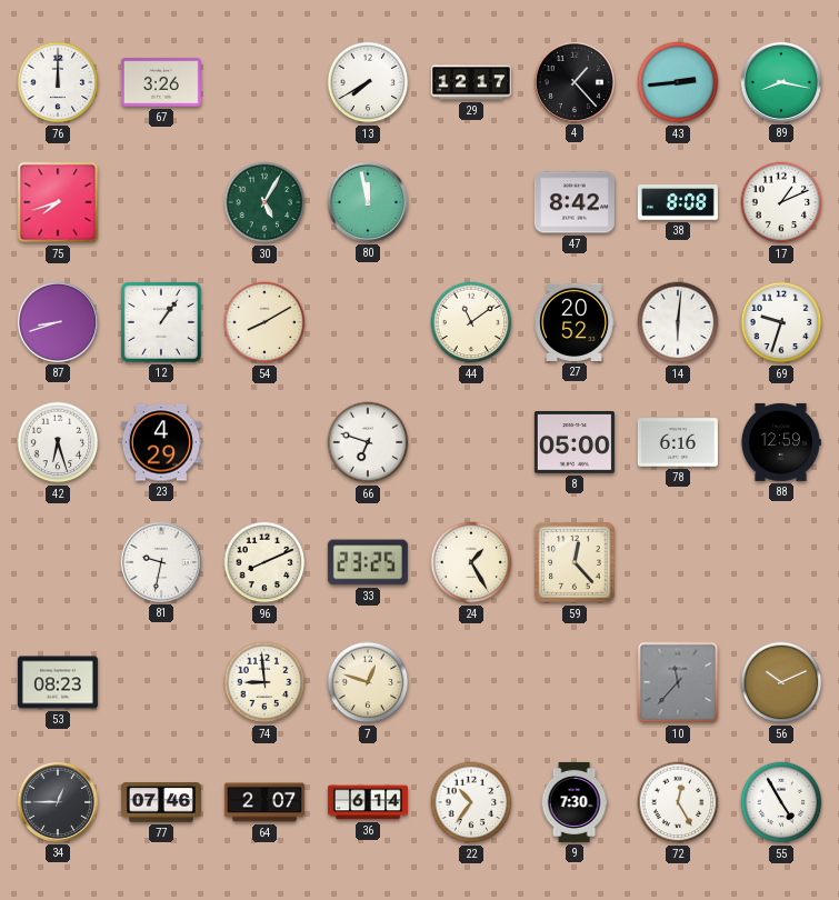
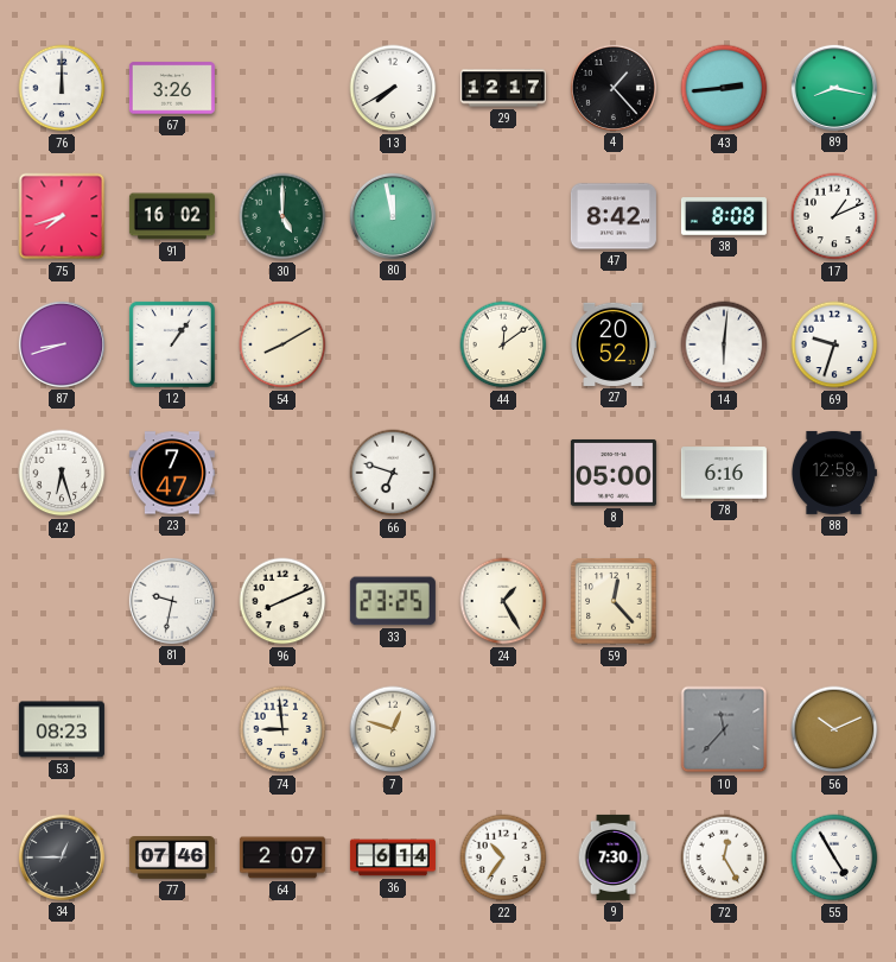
91: none -> 16:02 (172, 216)
30: 5:05 -> 5:00 (282, 216)
44: 11:09 -> 12:09 (503, 344)
23: 4:29 -> 7:47 (172, 473)
